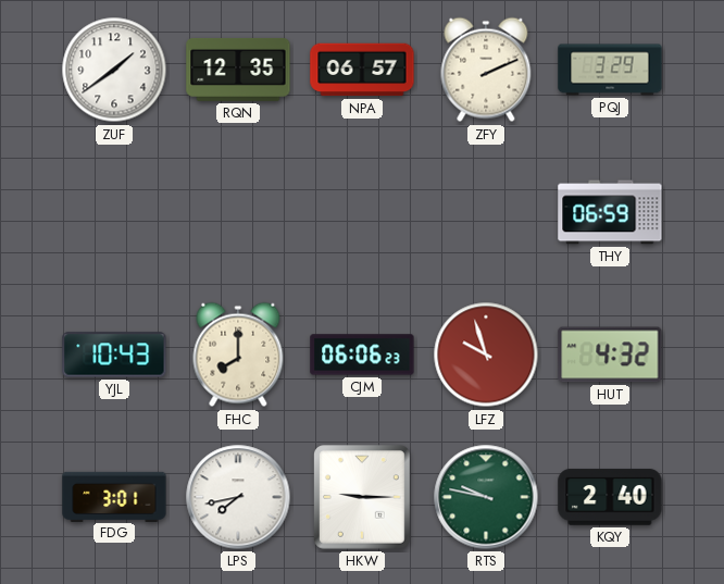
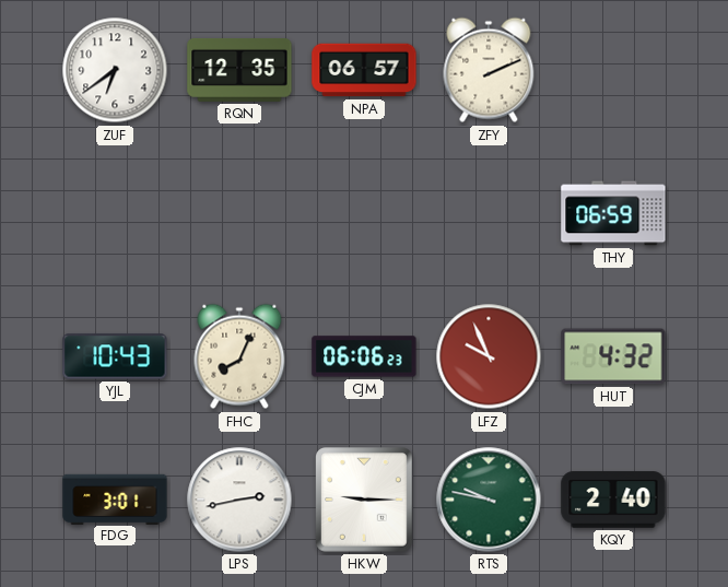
ZUF: 1:39 -> 6:39 (115, 70)
PQJ: 3:29 -> none (610, 70)
FHC: 8:00 -> 8:04 (239, 356)
LFZ: 9:57 -> 9:56 (489, 356)
LPS: 7:43 -> 2:43 (239, 500)
